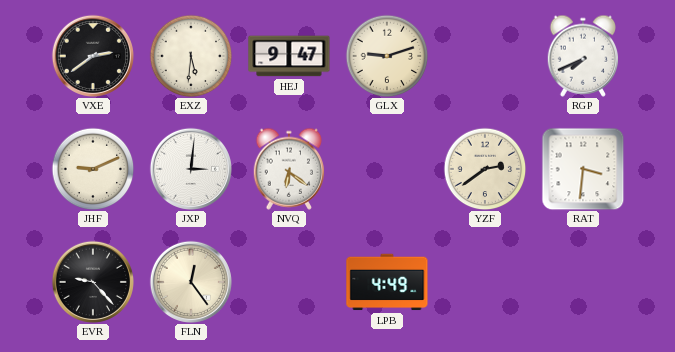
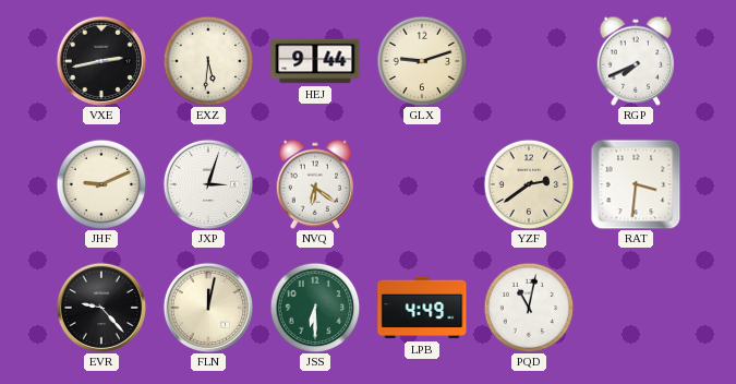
VXE: 2:39 -> 2:43 (101, 61)
HEJ: 9:47 -> 9:44 (315, 61)
JXP: 3:01 -> 3:03 (208, 184)
FLN: 12:24 -> 12:02 (208, 308)
JSS: none -> 6:30 (315, 308)
PQD: none -> 11:02 (529, 308)
